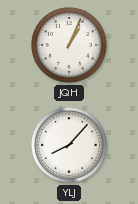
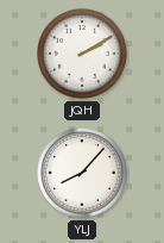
JQH: 1:04 -> 2:10 (82, 54)
